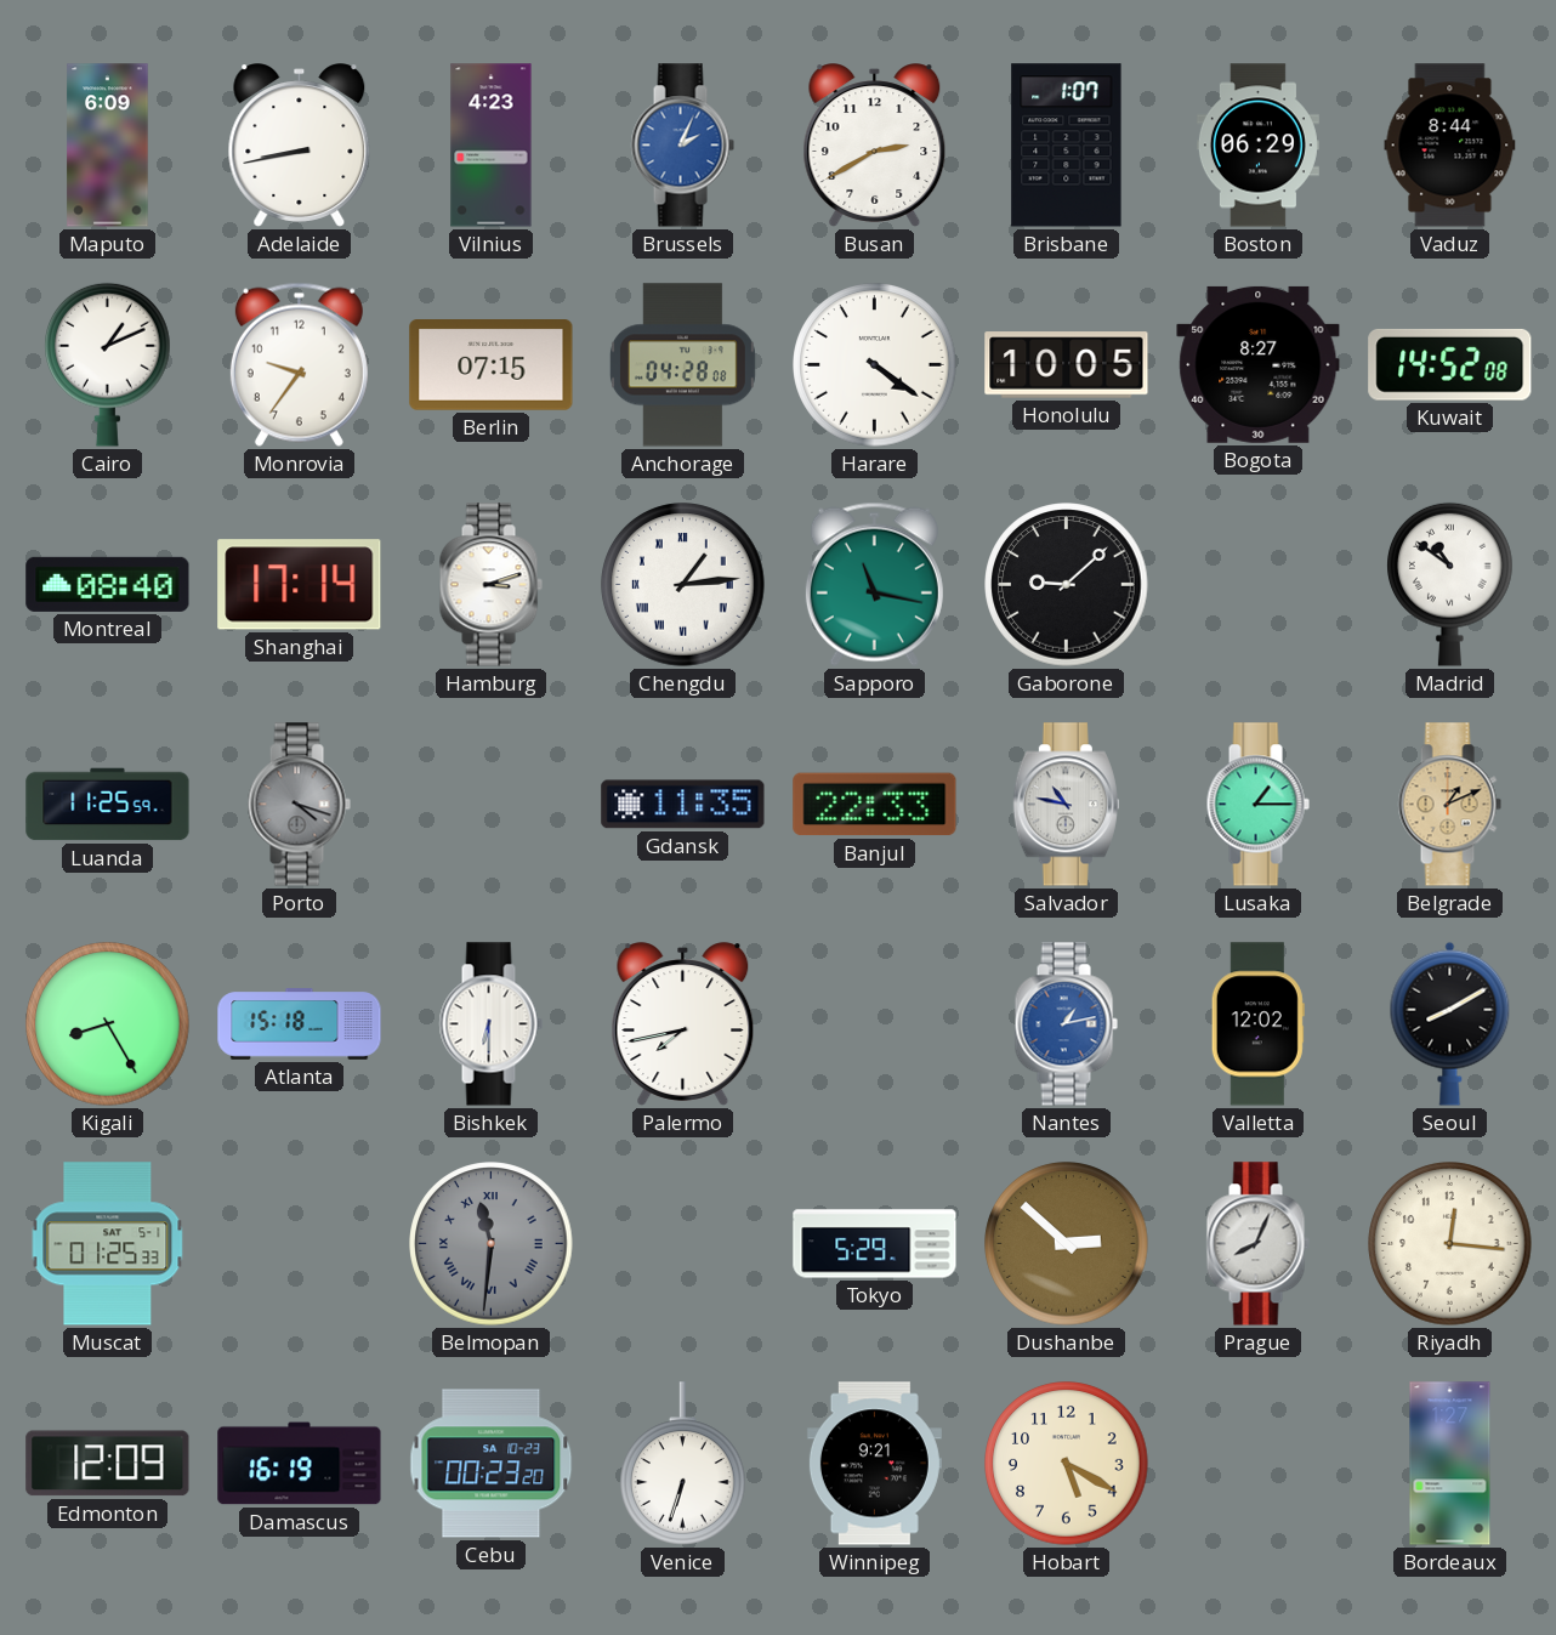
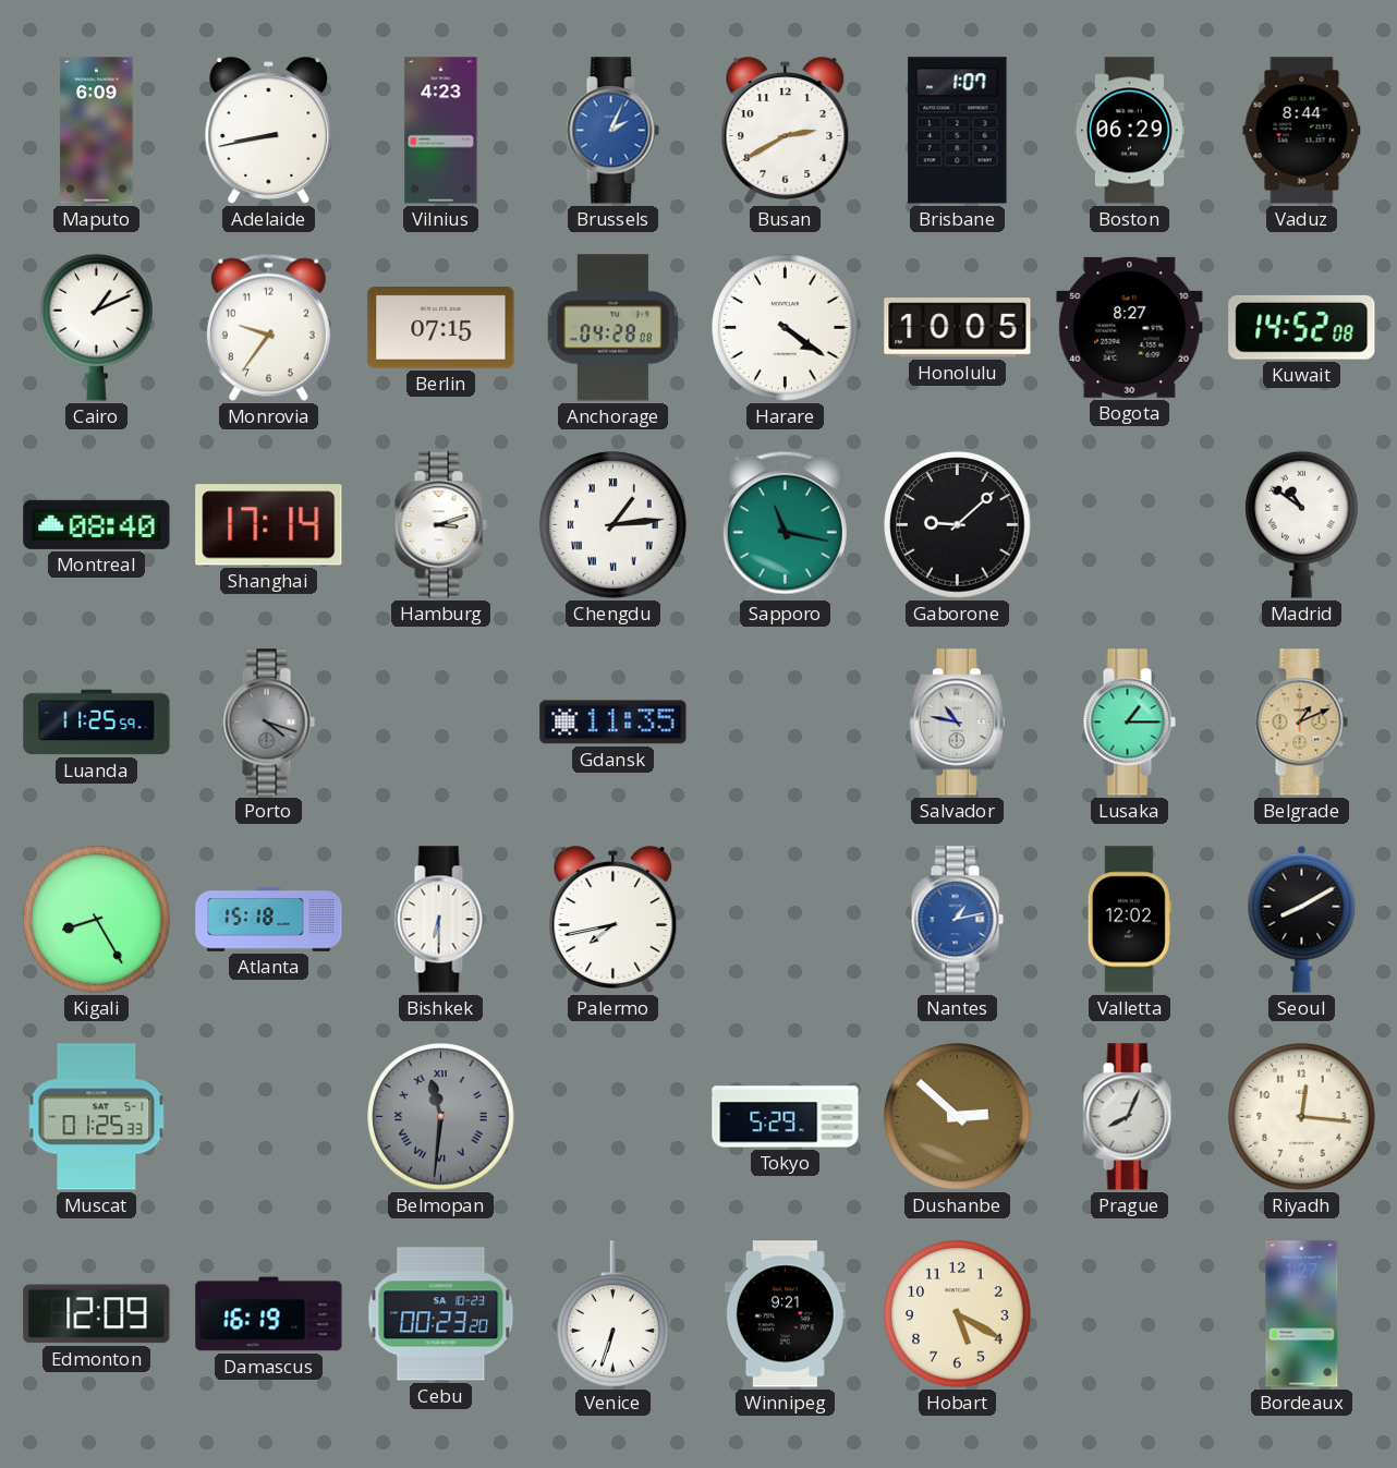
Banjul: 22:33 -> none (875, 805)
